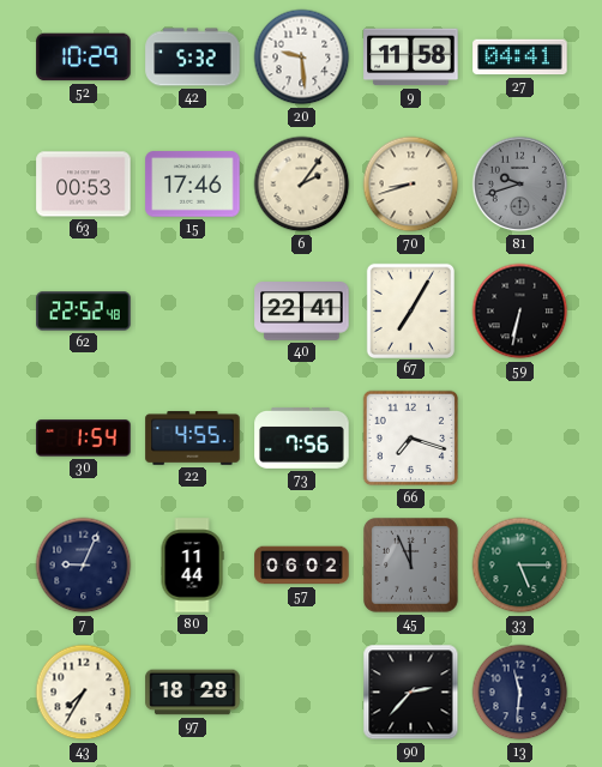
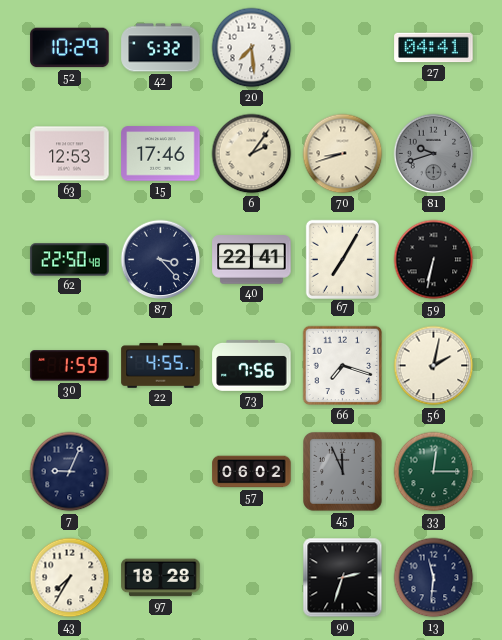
20: 9:29 -> 7:29 (252, 48)
9: 11:58 -> none (411, 58)
63: 00:53 -> 12:53 (70, 154)
62: 22:52 -> 22:50 (70, 260)
87: none -> 3:23 (161, 260)
30: 1:54 -> 1:59 (70, 366)
56: none -> 2:02 (434, 366)
80: 11:44 -> none (192, 566)
33: 5:15 -> 12:15 (434, 472)
90: 2:37 -> 2:33 (343, 578)
